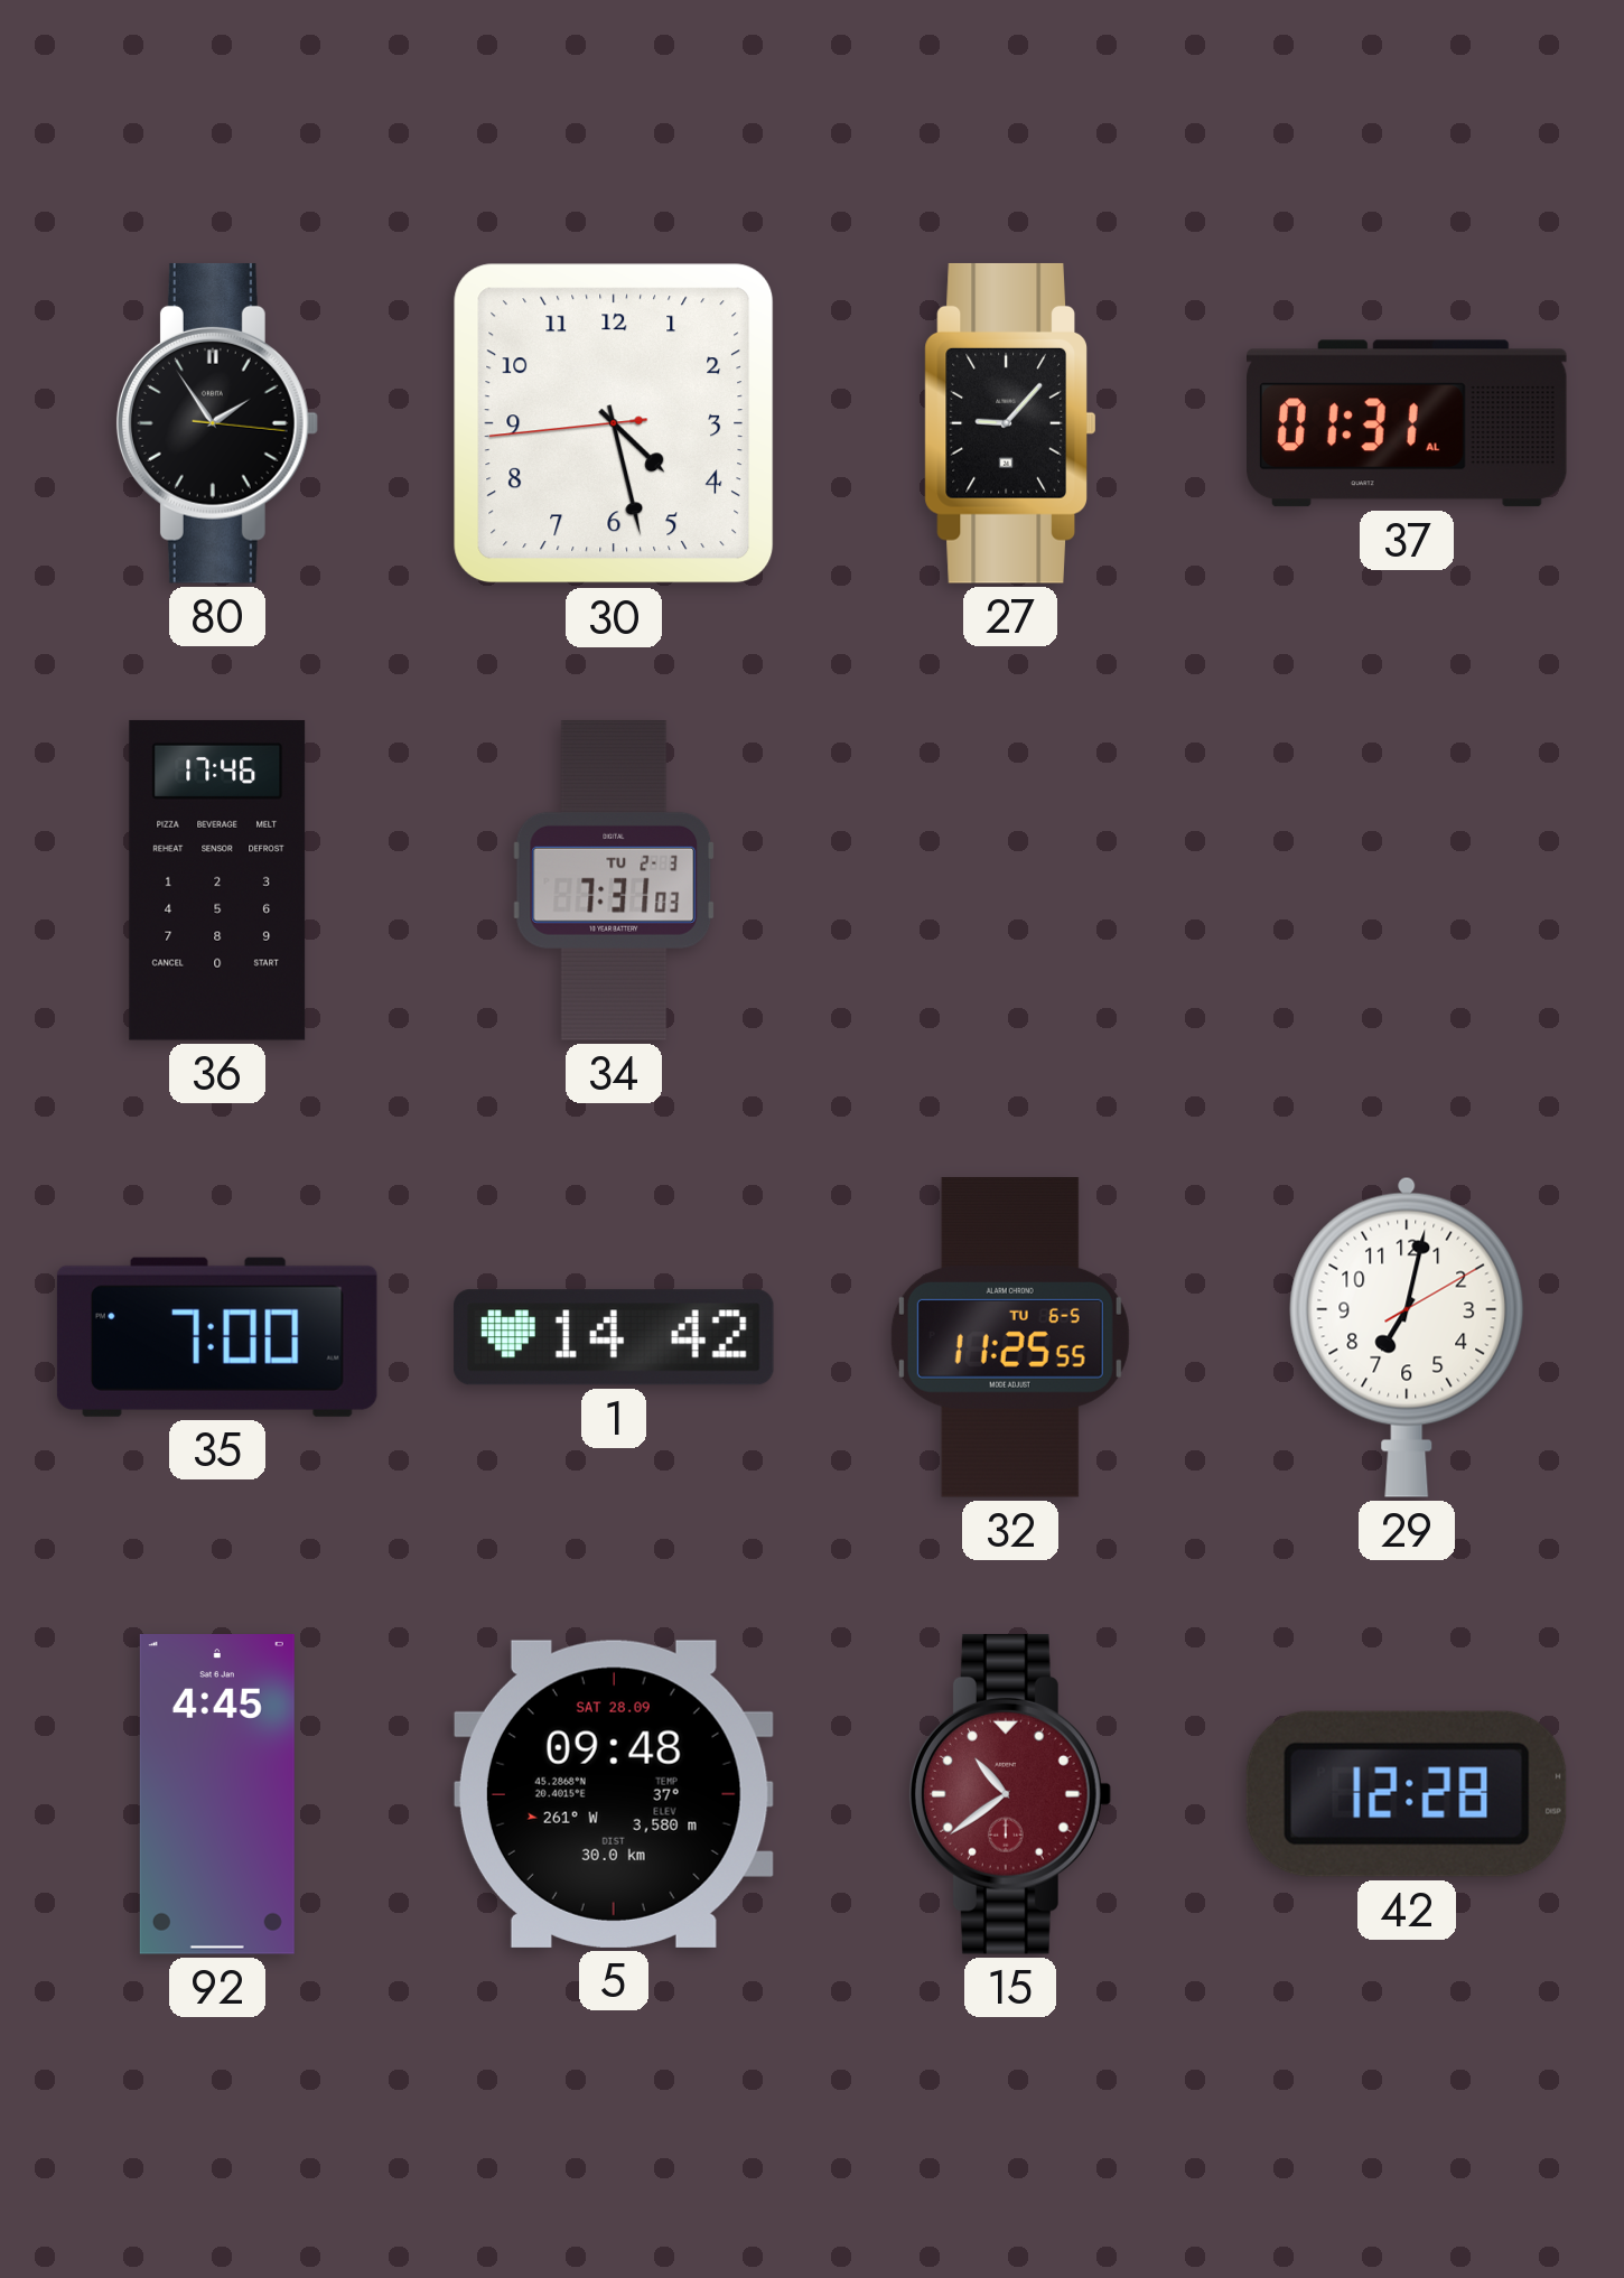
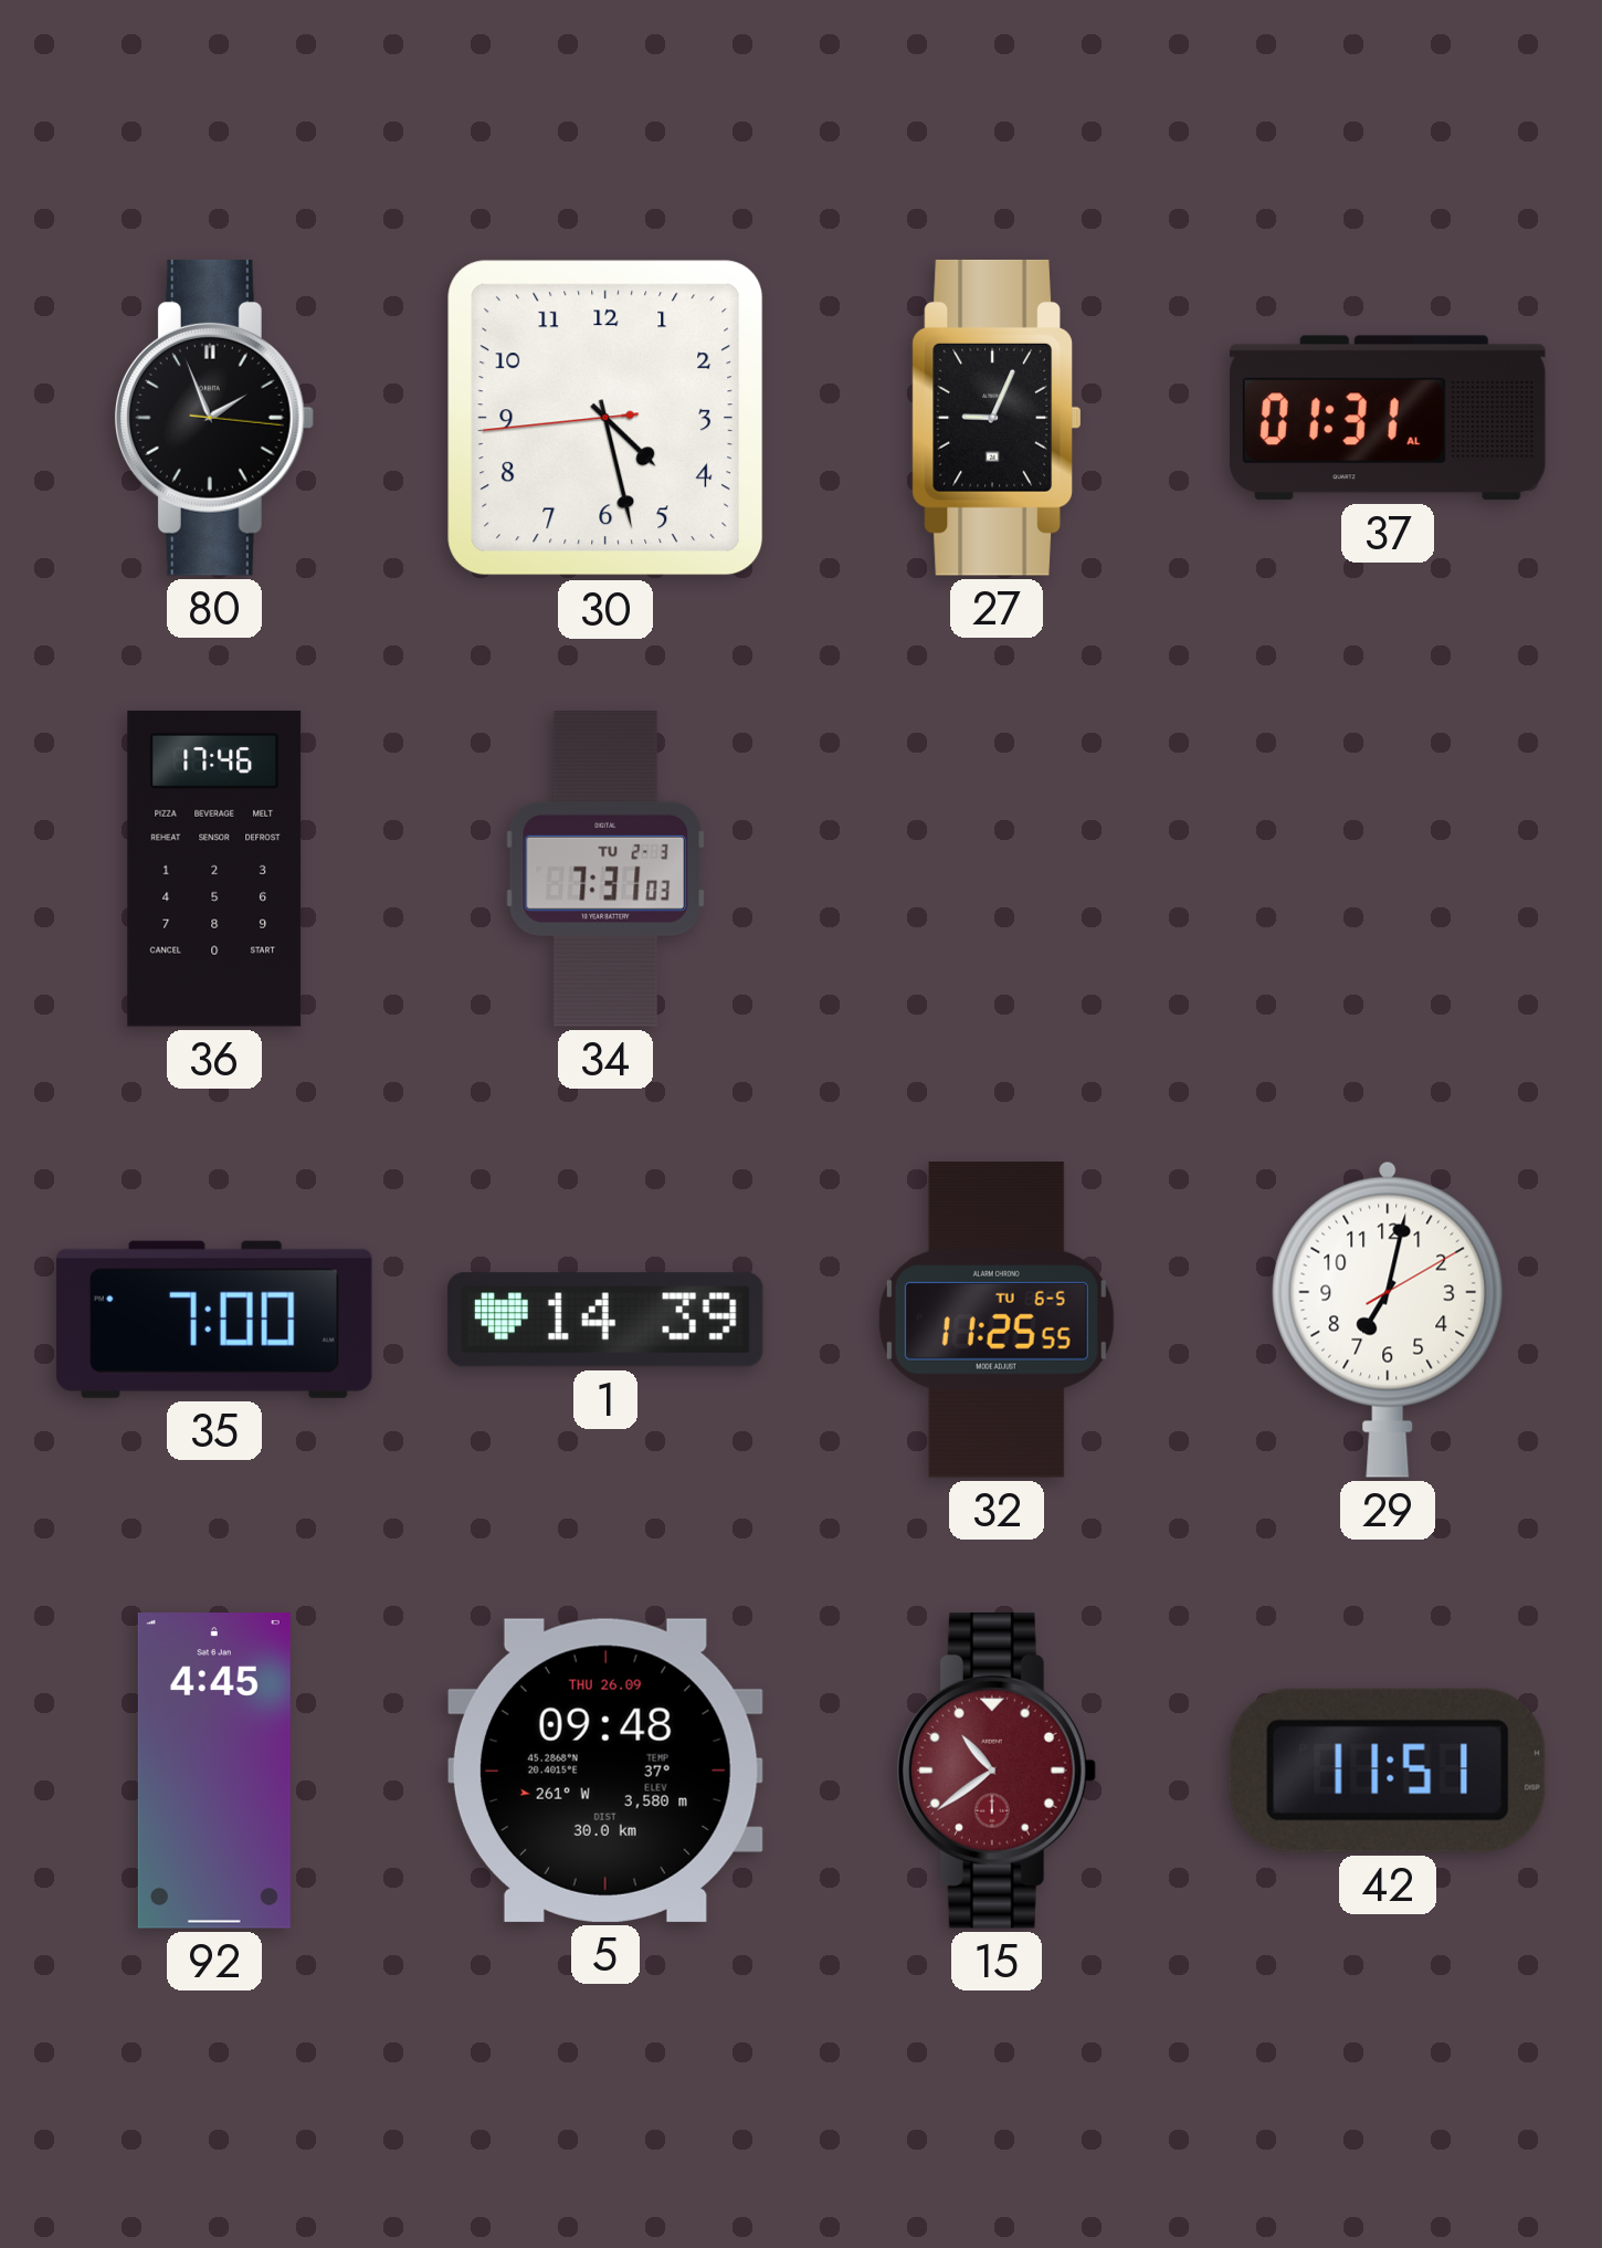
80: 1:54 -> 1:56 (213, 418)
27: 9:07 -> 9:04 (997, 418)
1: 14:42 -> 14:39 (605, 1320)
5 date: SAT 28.09 -> THU 26.09 (605, 1771)
42: 12:28 -> 11:51 (1388, 1771)
